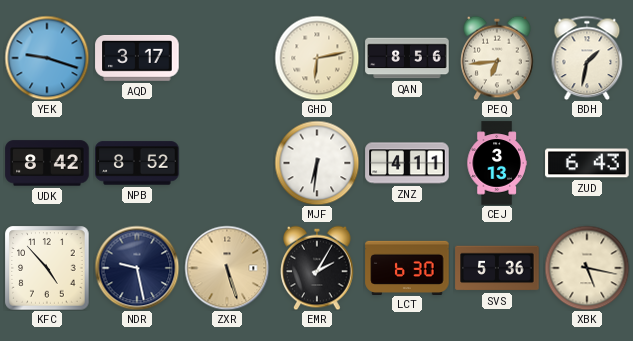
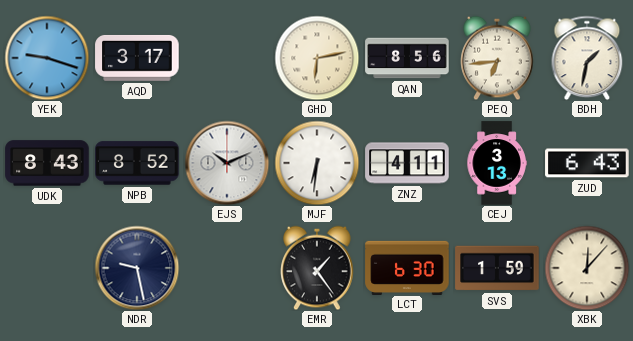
UDK: 8:42 -> 8:43 (47, 163)
EJS: none -> 10:11 (227, 163)
KFC: 4:53 -> none (47, 268)
ZXR: 5:27 -> none (227, 268)
EMR: 2:05 -> 1:24 (317, 268)
SVS: 5:36 -> 1:59 (497, 268)
XBK: 5:17 -> 12:07 (587, 268)
